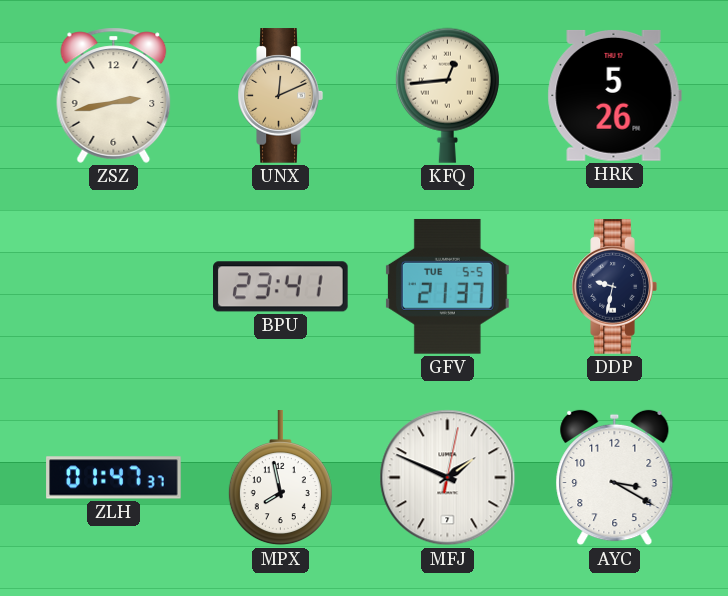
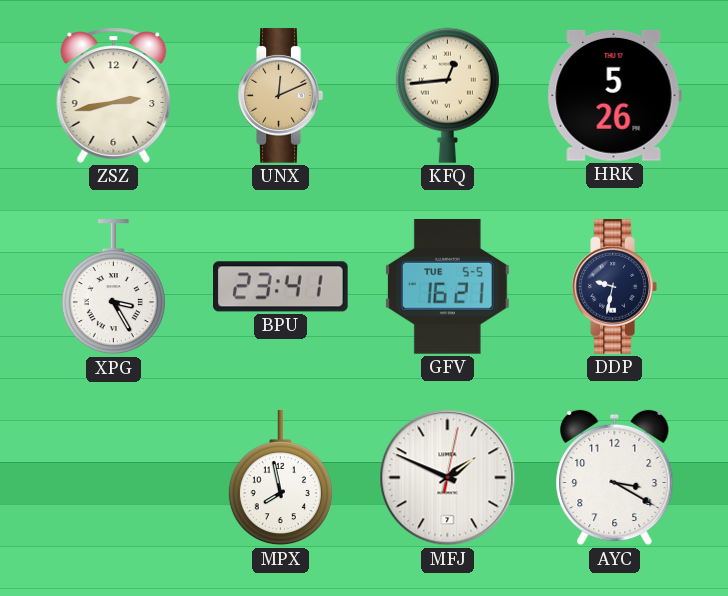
XPG: none -> 3:25 (113, 287)
GFV: 21:37 -> 16:21 (447, 287)
ZLH: 01:47 -> none (114, 478)
